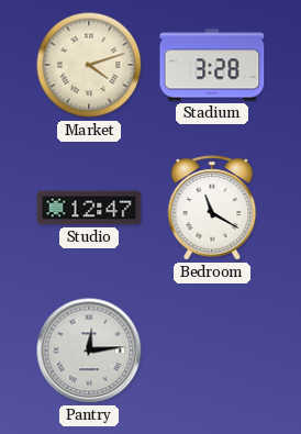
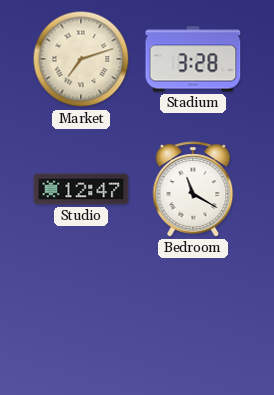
Market: 4:12 -> 7:12 (81, 59)
Pantry: 12:14 -> none (89, 350)
